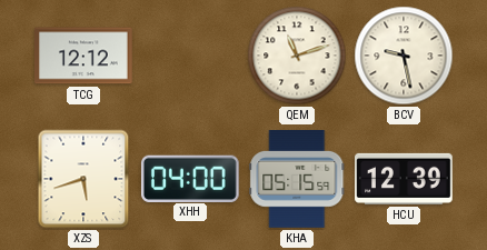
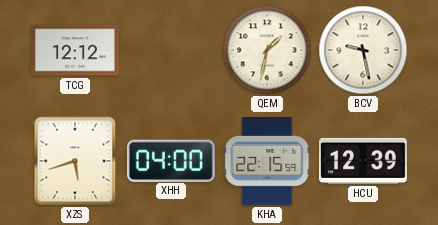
QEM: 11:12 -> 1:32 (267, 50)
KHA: 05:15 -> 22:15 (267, 162)
